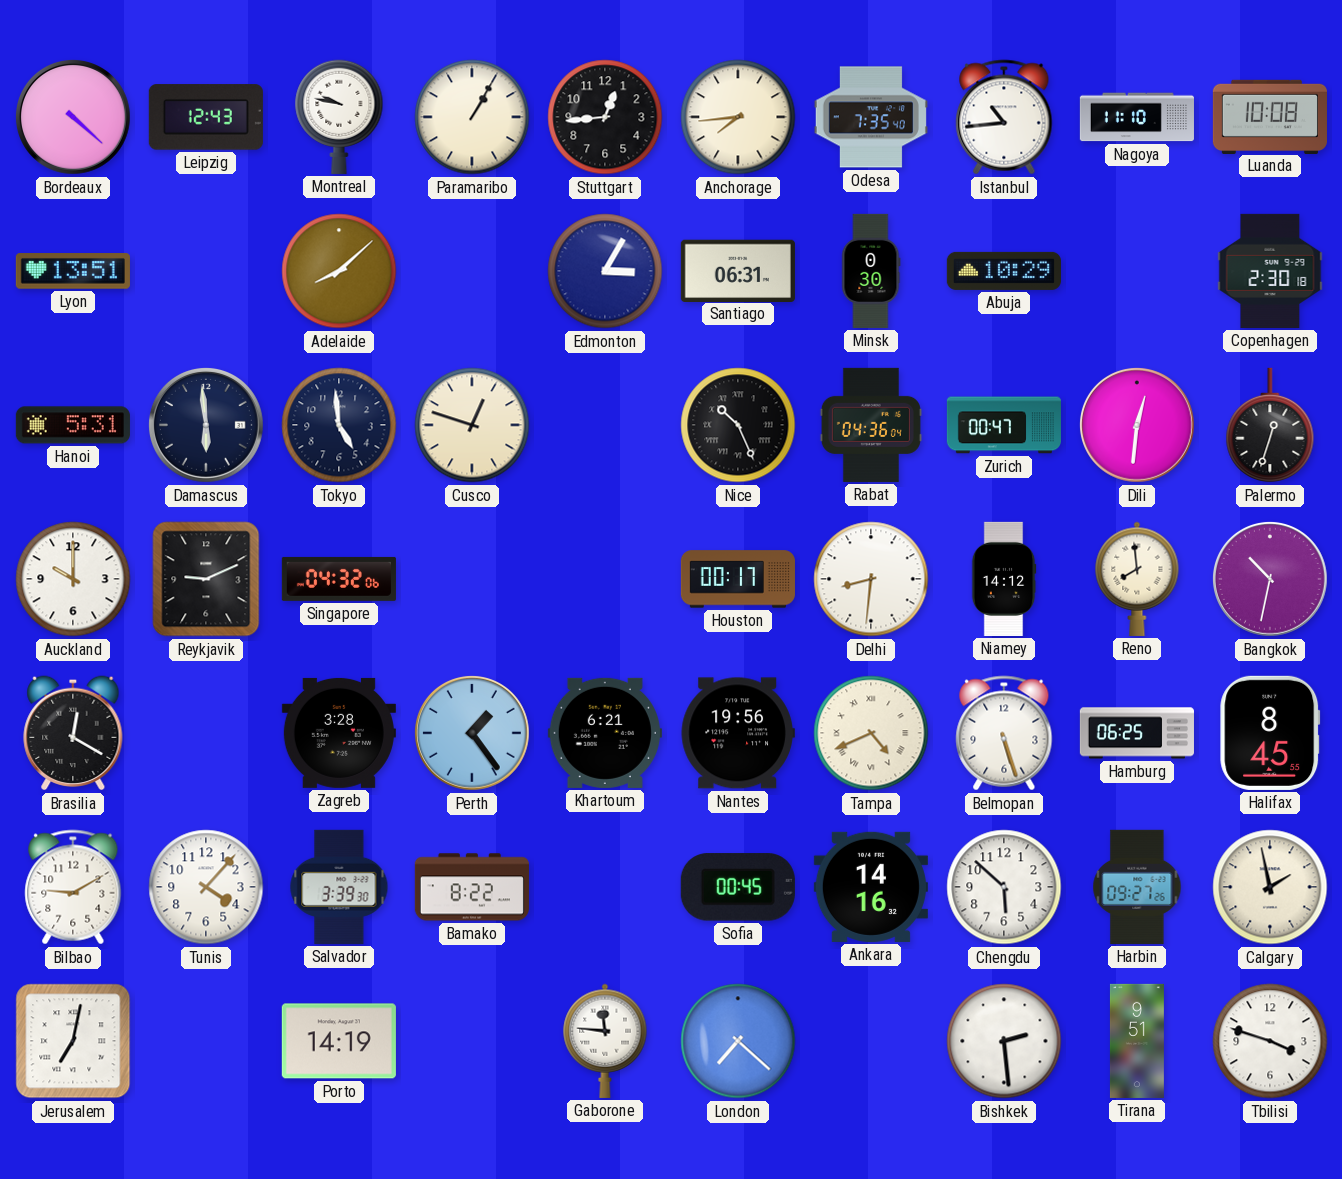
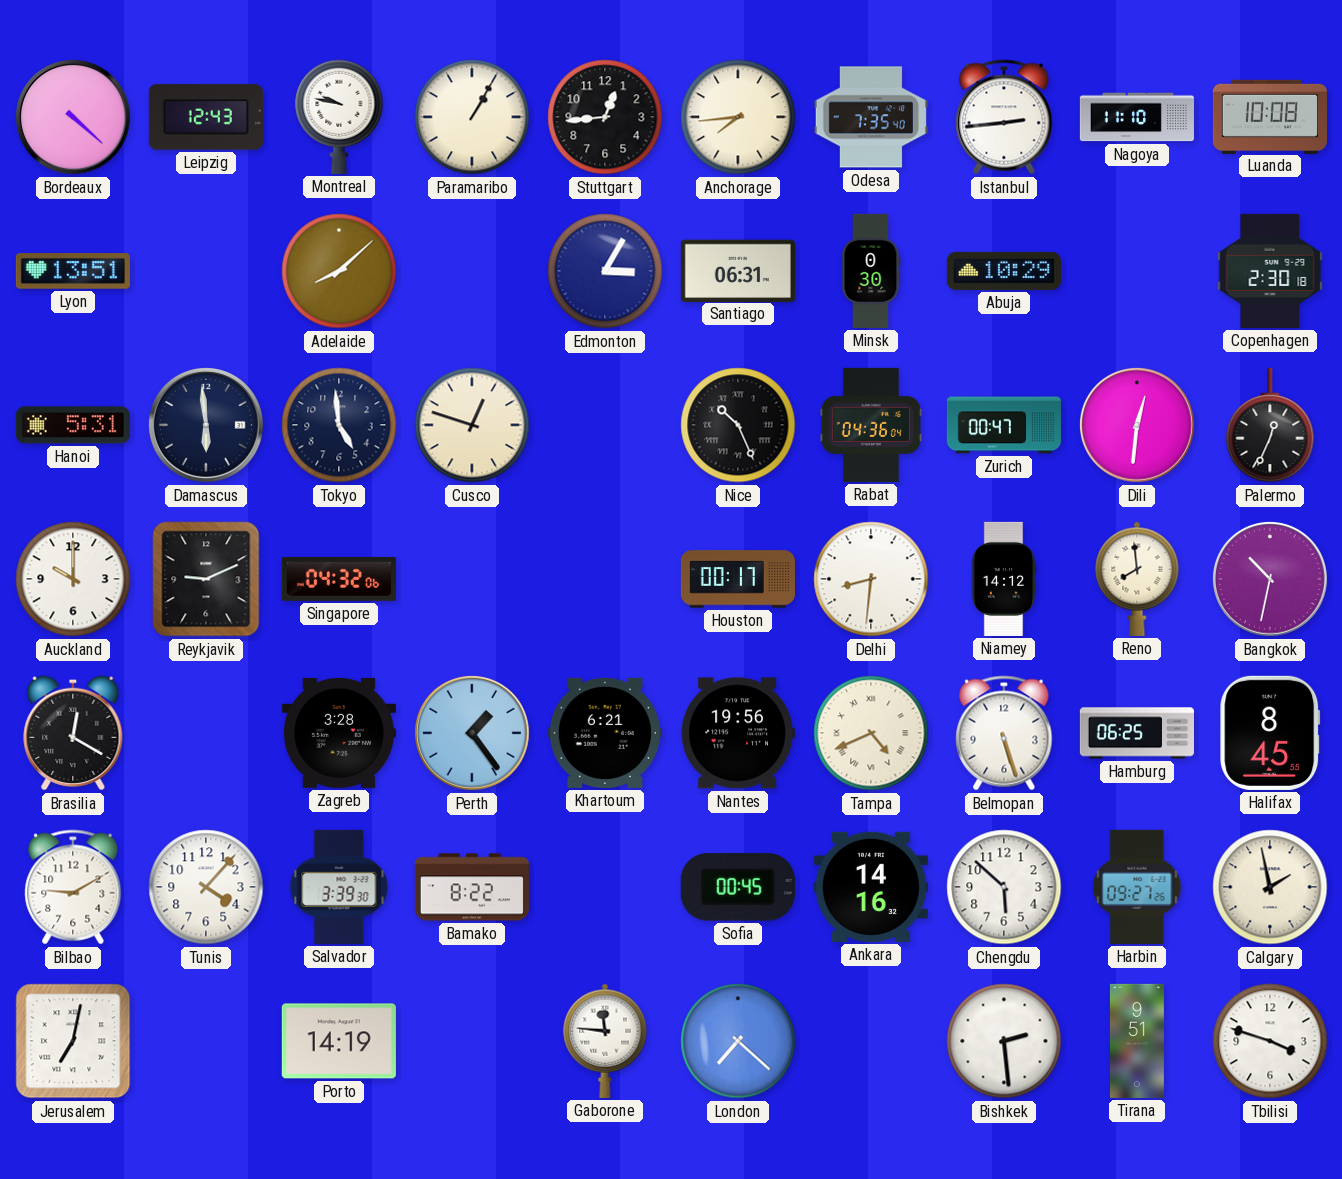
Istanbul: 10:44 -> 2:44 (1004, 117)
Palermo: 12:33 -> 12:34 (1270, 425)
